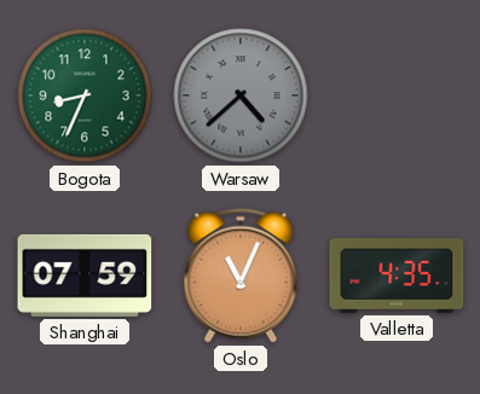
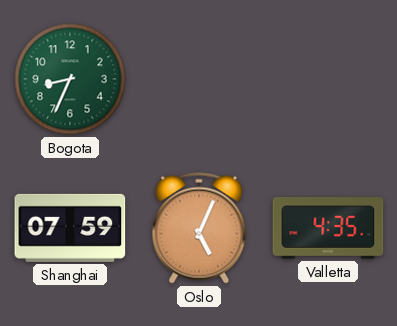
Warsaw: 4:38 -> none (241, 95)
Oslo: 11:04 -> 5:04 (199, 228)
